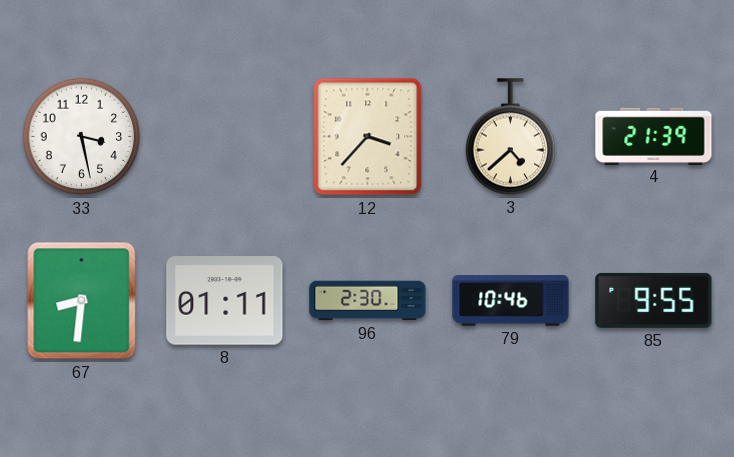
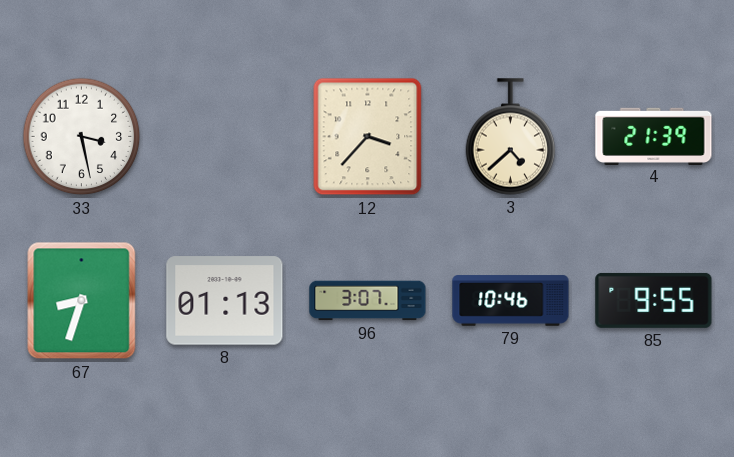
67: 8:31 -> 8:33 (82, 301)
8: 01:11 -> 01:13 (225, 301)
96: 2:30 -> 3:07 (368, 301)
